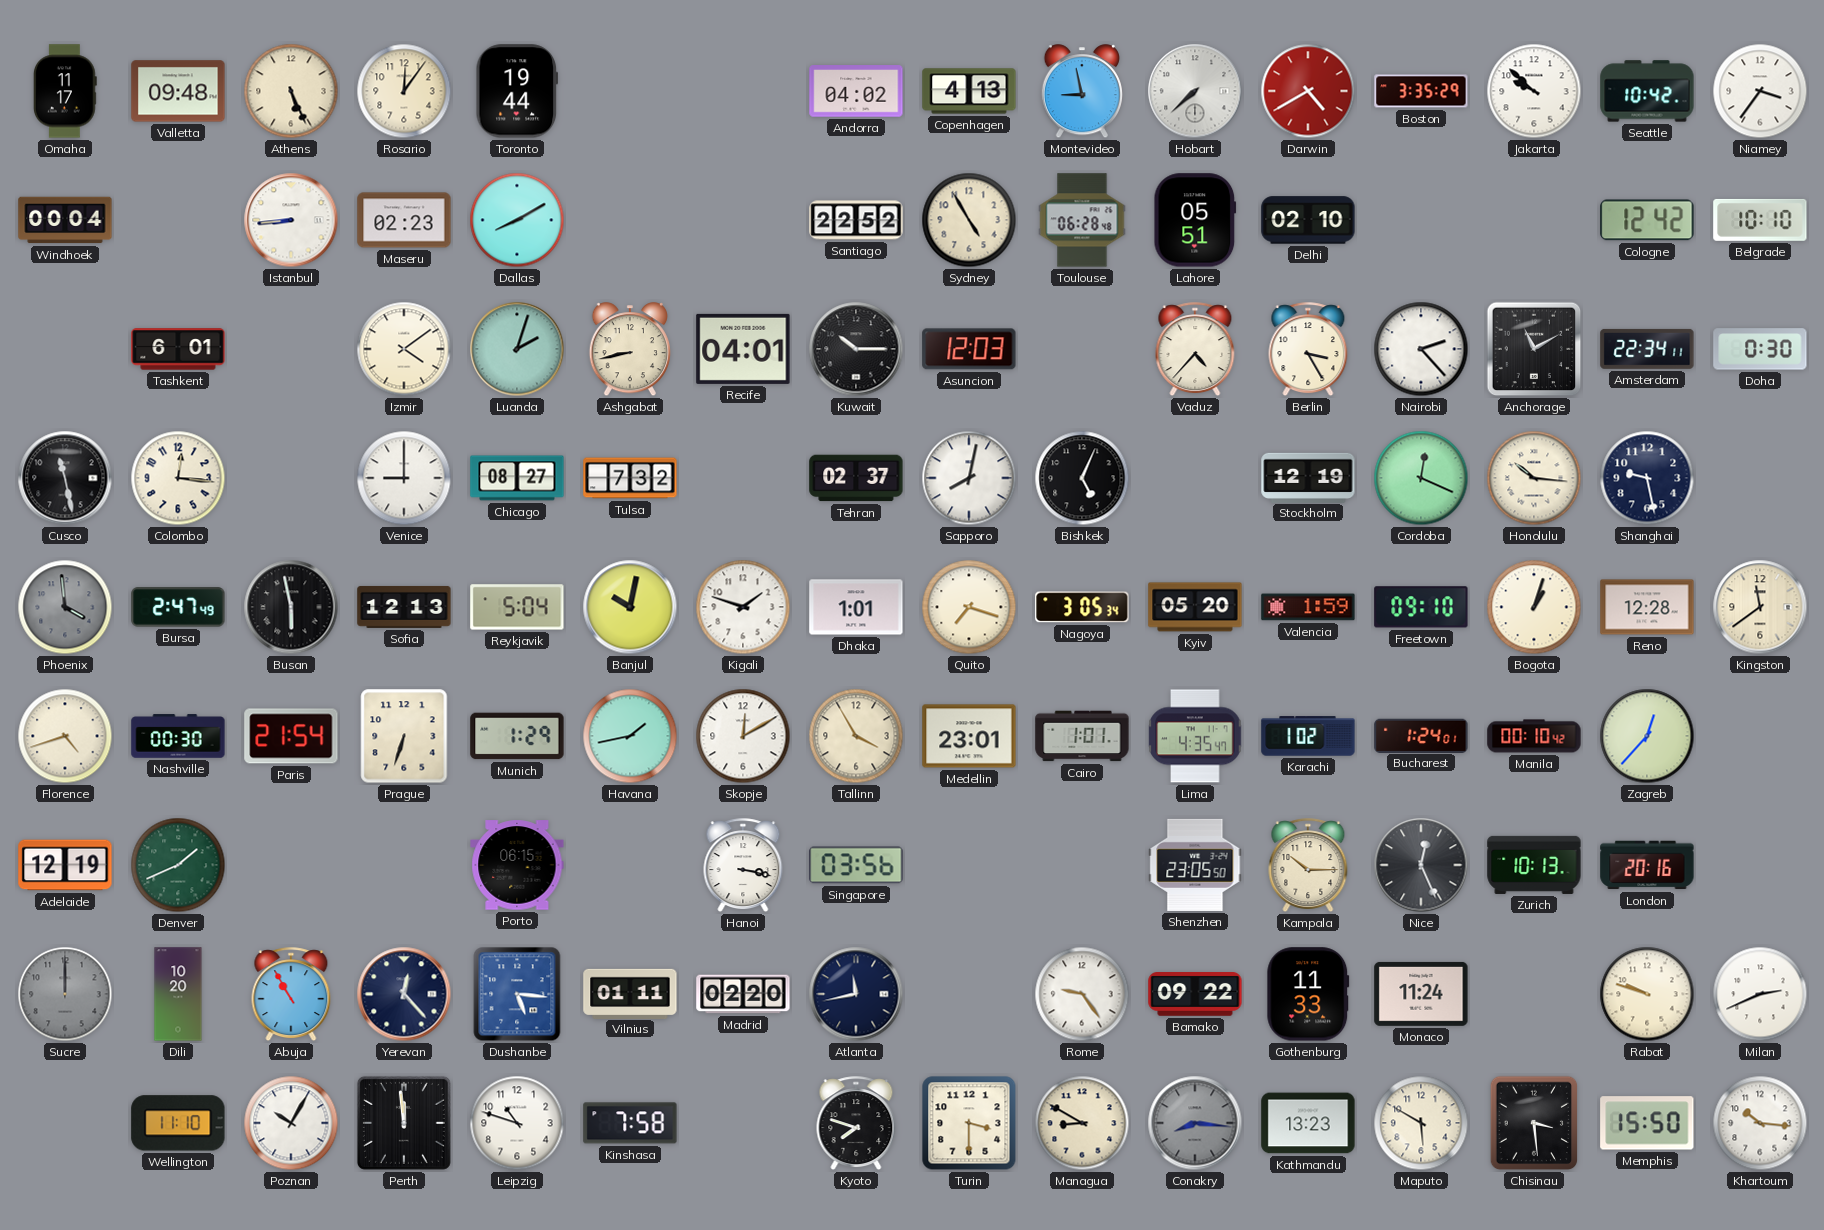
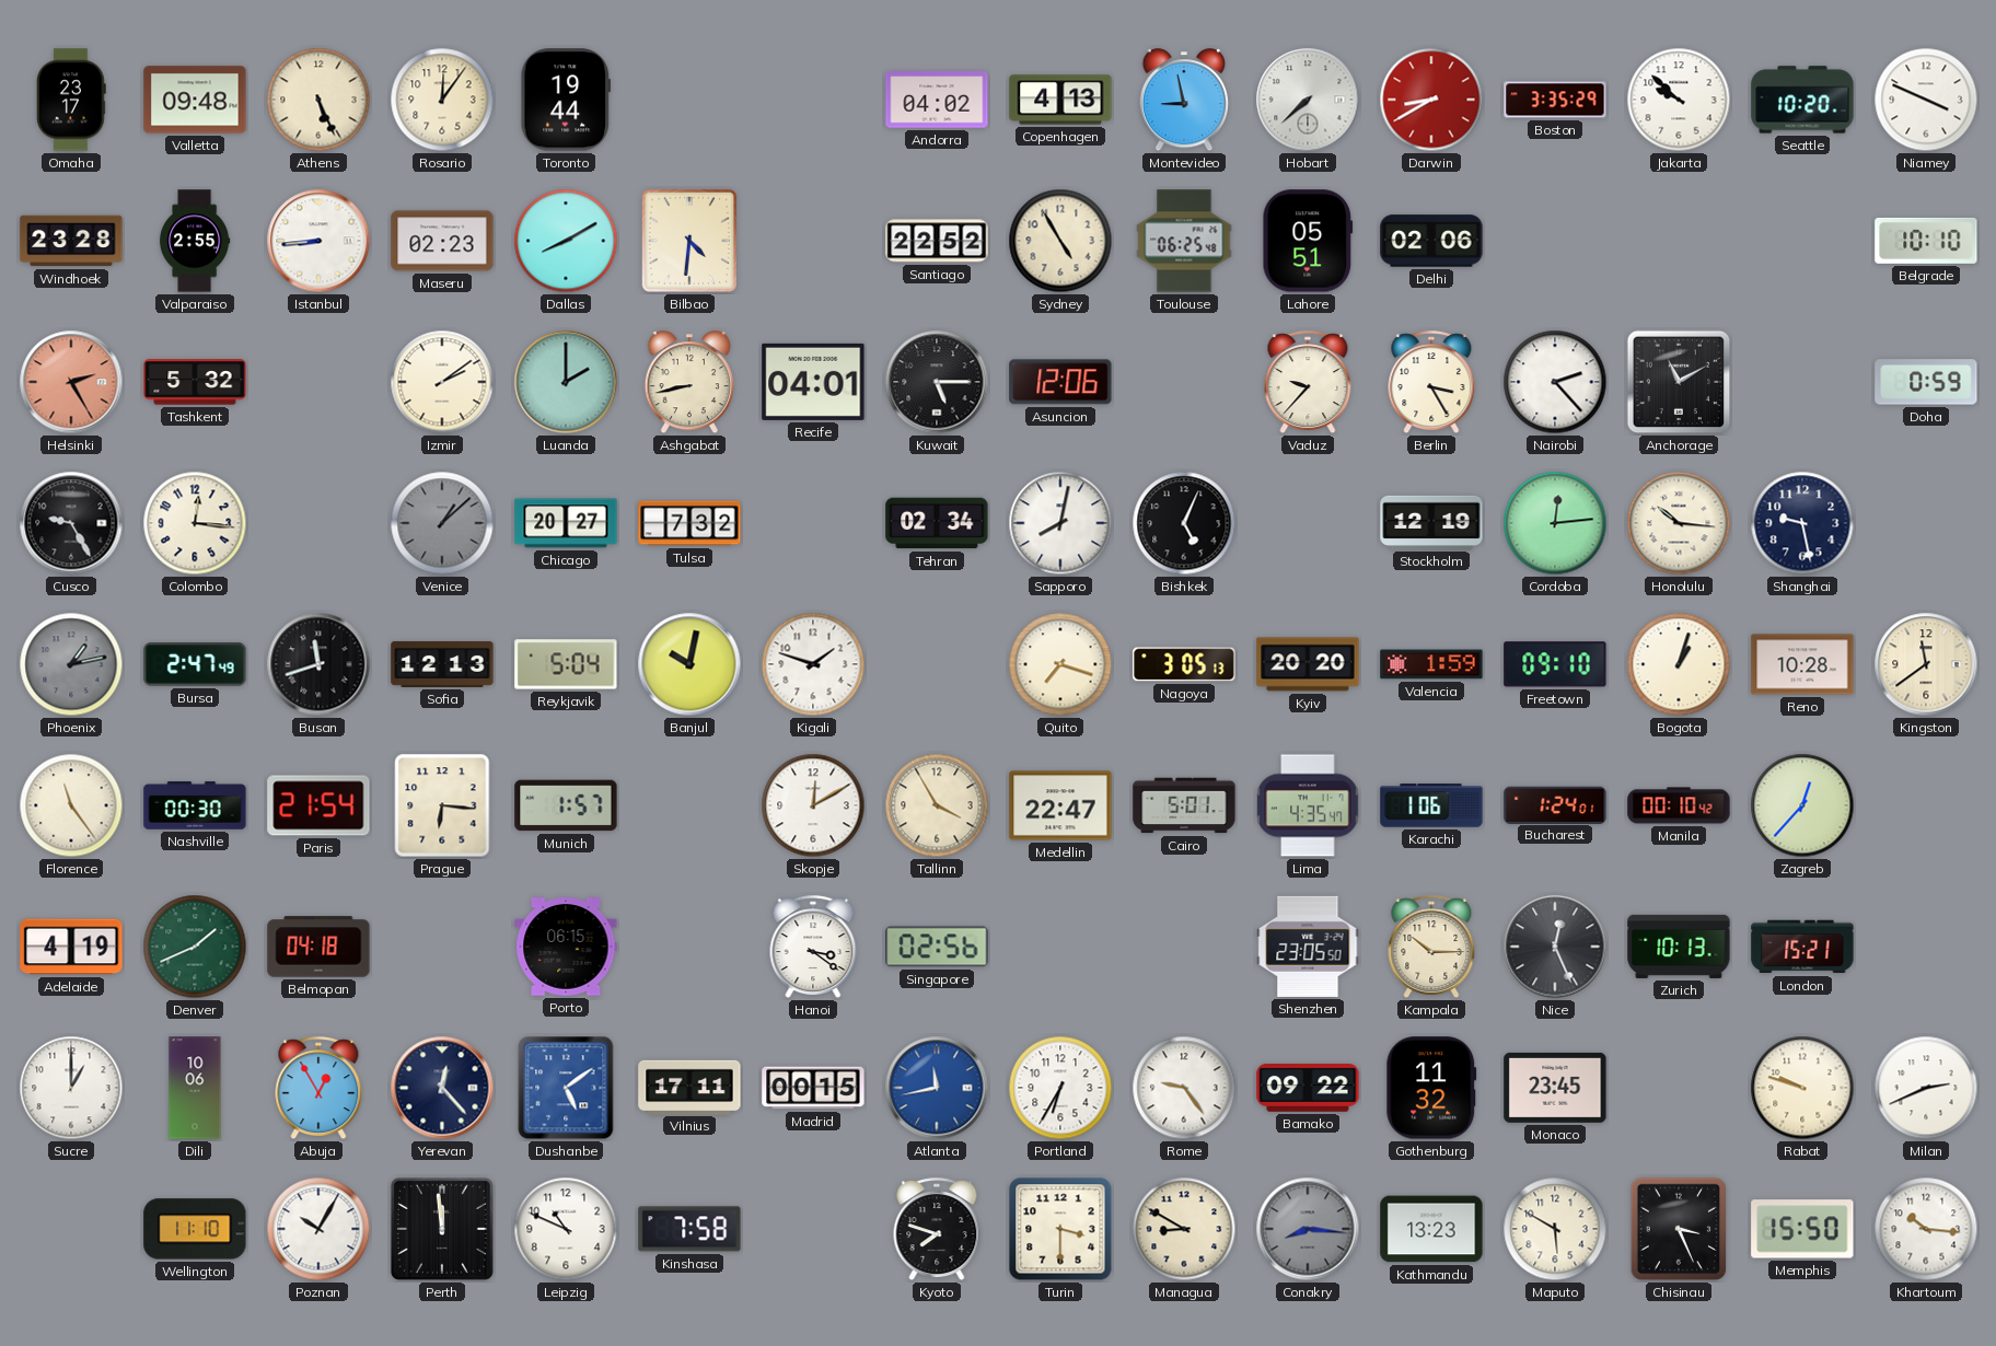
Omaha: 11:17 -> 23:17 (71, 100)
Darwin: 4:40 -> 8:40 (1431, 100)
Seattle: 10:42 -> 10:20 (1802, 100)
Niamey: 3:36 -> 3:49 (1926, 100)
Windhoek: 00:04 -> 23:28 (71, 241)
Valparaiso: none -> 2:55 (195, 241)
Bilbao: none -> 4:31 (689, 241)
Toulouse: 06:28 -> 06:25 (1184, 241)
Delhi: 02:10 -> 02:06 (1431, 241)
Cologne: 12:42 -> none (1647, 220)
Helsinki: none -> 2:25 (71, 382)
Tashkent: 6:01 -> 5:32 (195, 382)
Izmir: 4:09 -> 2:09 (442, 382)
Luanda: 2:03 -> 2:00 (566, 382)
Kuwait: 10:15 -> 5:15 (937, 382)
Asuncion: 12:03 -> 12:06 (1060, 382)
Vaduz: 4:37 -> 9:37 (1308, 383)
Amsterdam: 22:34 -> none (1647, 349)
Doha: 0:30 -> 0:59 (1926, 382)
Cusco: 11:28 -> 9:25 (71, 523)
Venice: 9:00 -> 1:08 (442, 523)
Venice dial: white -> grey (442, 523)
Chicago: 08:27 -> 20:27 (566, 523)
Tehran: 02:37 -> 02:34 (937, 523)
Cordoba: 12:19 -> 12:14 (1555, 523)
Phoenix: 3:59 -> 1:13 (71, 664)
Busan: 5:58 -> 11:42 (318, 664)
Dhaka: 1:01 -> none (856, 607)
Nagoya: 3:05:34 -> 3:05:13 (1184, 664)
Kyiv: 05:20 -> 20:20 (1308, 664)
Reno: 12:28 -> 10:28 (1802, 664)
Florence: 4:42 -> 11:24 (71, 805)
Prague: 6:33 -> 6:16 (442, 805)
Munich: 1:29 -> 1:57 (566, 805)
Havana: 1:43 -> none (630, 736)
Medellin: 23:01 -> 22:47 (1060, 805)
Cairo: 1:01 -> 5:01 (1184, 805)
Karachi: 1:02 -> 1:06 (1431, 805)
Adelaide: 12:19 -> 4:19 (71, 947)
Belmopan: none -> 04:18 (318, 947)
Hanoi: 3:17 -> 3:21 (813, 948)
Singapore: 03:56 -> 02:56 (937, 947)
London: 20:16 -> 15:21 (1802, 947)
Sucre: 12:00 -> 1:00 (71, 1088)
Sucre dial: grey -> white (71, 1088)
Dili: 10:20 -> 10:06 (195, 1088)
Abuja: 10:55 -> 12:55 (318, 1089)
Dushanbe: 5:16 -> 5:09 (566, 1088)
Vilnius: 01:11 -> 17:11 (689, 1087)
Madrid: 02:20 -> 00:15 (813, 1088)
Atlanta dial: navy -> blue (937, 1088)
Portland: none -> 6:35 (1060, 1088)
Gothenburg: 11:33 -> 11:32 (1431, 1088)
Monaco: 11:24 -> 23:45 (1555, 1088)
Leipzig: 10:48 -> 10:49 (566, 1229)
Chisinau: 3:29 -> 3:26 (1679, 1229)
